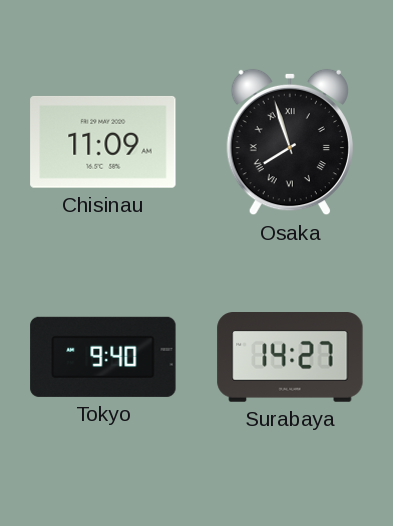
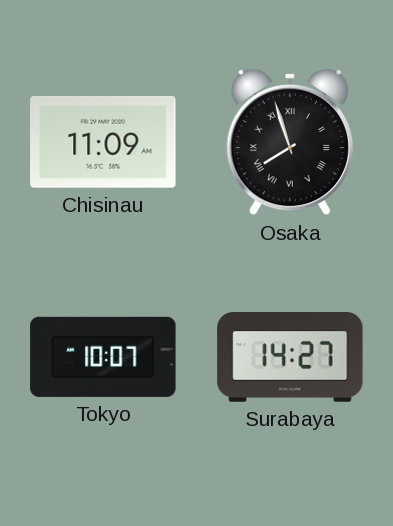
Tokyo: 9:40 -> 10:07 (103, 357)
